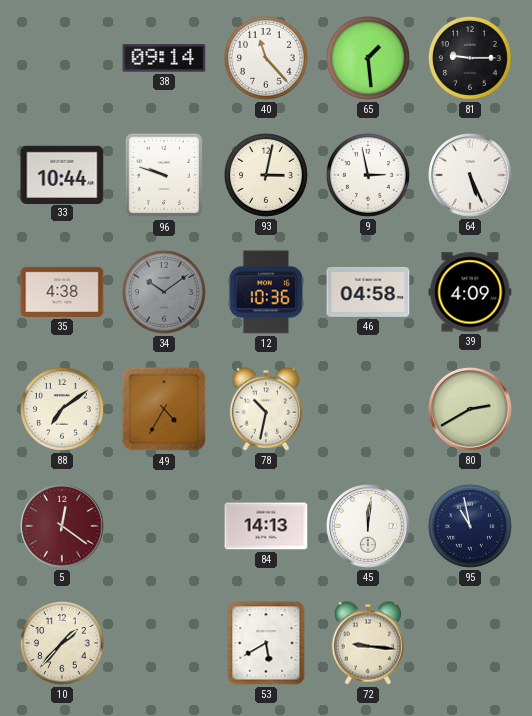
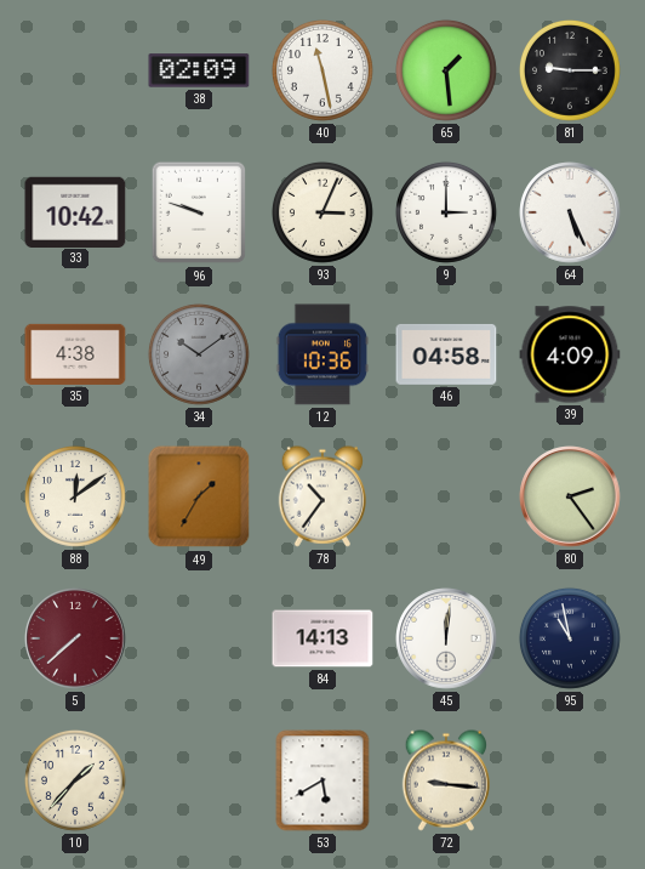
38: 09:14 -> 02:09 (199, 70)
40: 11:23 -> 11:28 (322, 70)
33: 10:44 -> 10:42 (75, 211)
93: 3:02 -> 3:04 (322, 212)
9: 2:58 -> 3:00 (446, 212)
88: 7:09 -> 12:09 (75, 496)
49: 4:35 -> 1:35 (199, 496)
78: 10:32 -> 10:36 (321, 496)
80: 2:40 -> 2:24 (570, 496)
5: 12:21 -> 7:38 (75, 638)
